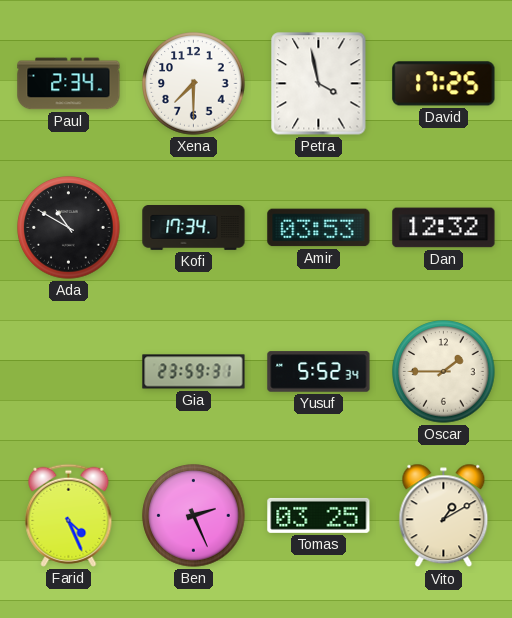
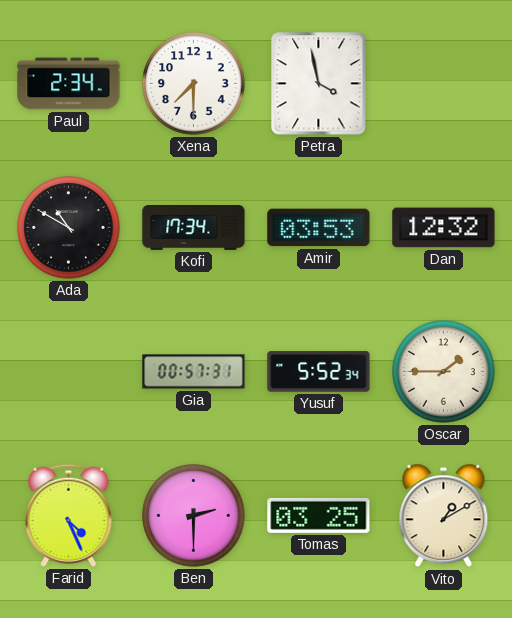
David: 17:25 -> none (444, 84)
Gia: 23:59 -> 00:57 (194, 372)
Ben: 2:26 -> 2:30 (194, 516)
